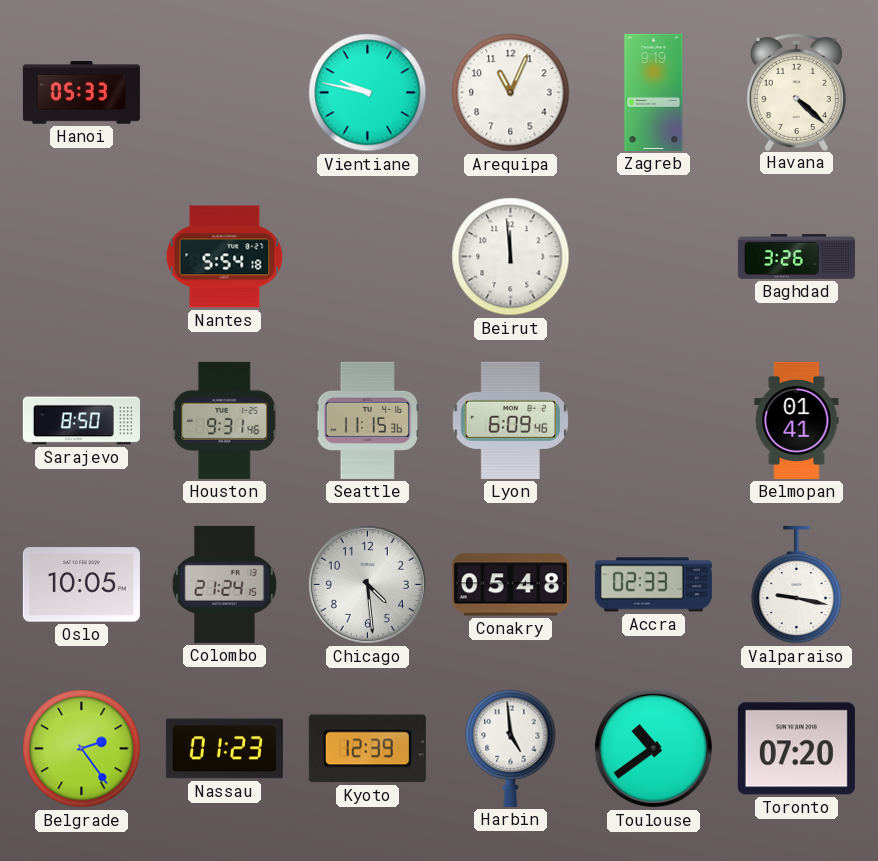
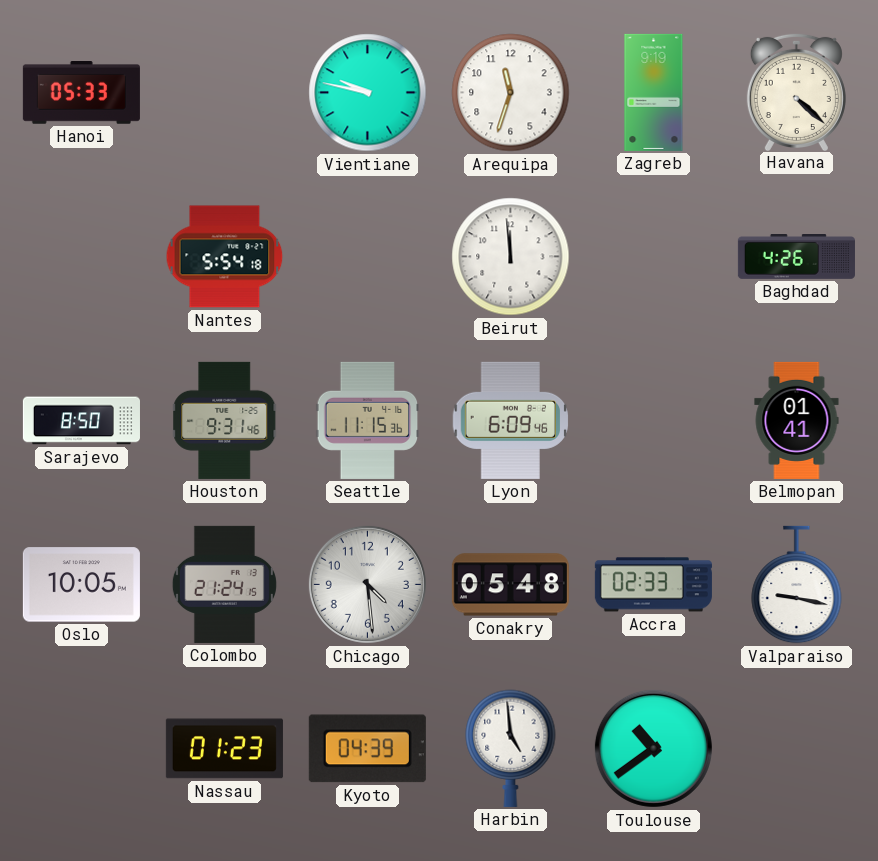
Arequipa: 11:04 -> 11:33 (511, 93)
Baghdad: 3:26 -> 4:26 (796, 257)
Belgrade: 2:24 -> none (82, 749)
Kyoto: 12:39 -> 04:39 (367, 749)
Toronto: 07:20 -> none (796, 749)
